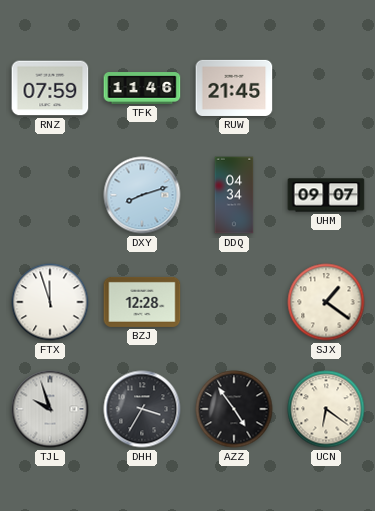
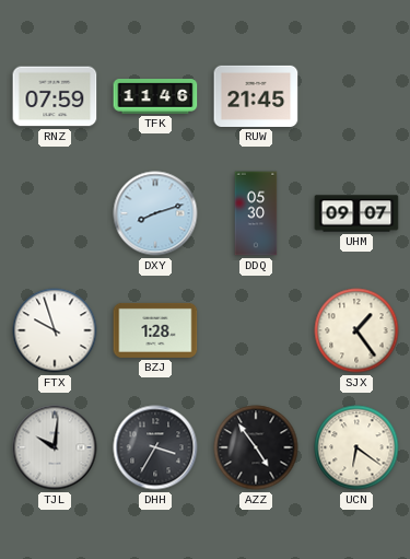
DDQ: 04:34 -> 05:30 (256, 213)
FTX: 11:57 -> 9:57 (55, 330)
BZJ: 12:28 -> 1:28 (155, 330)
SJX: 1:21 -> 1:24 (356, 330)
TJL: 9:57 -> 10:01 (55, 447)
